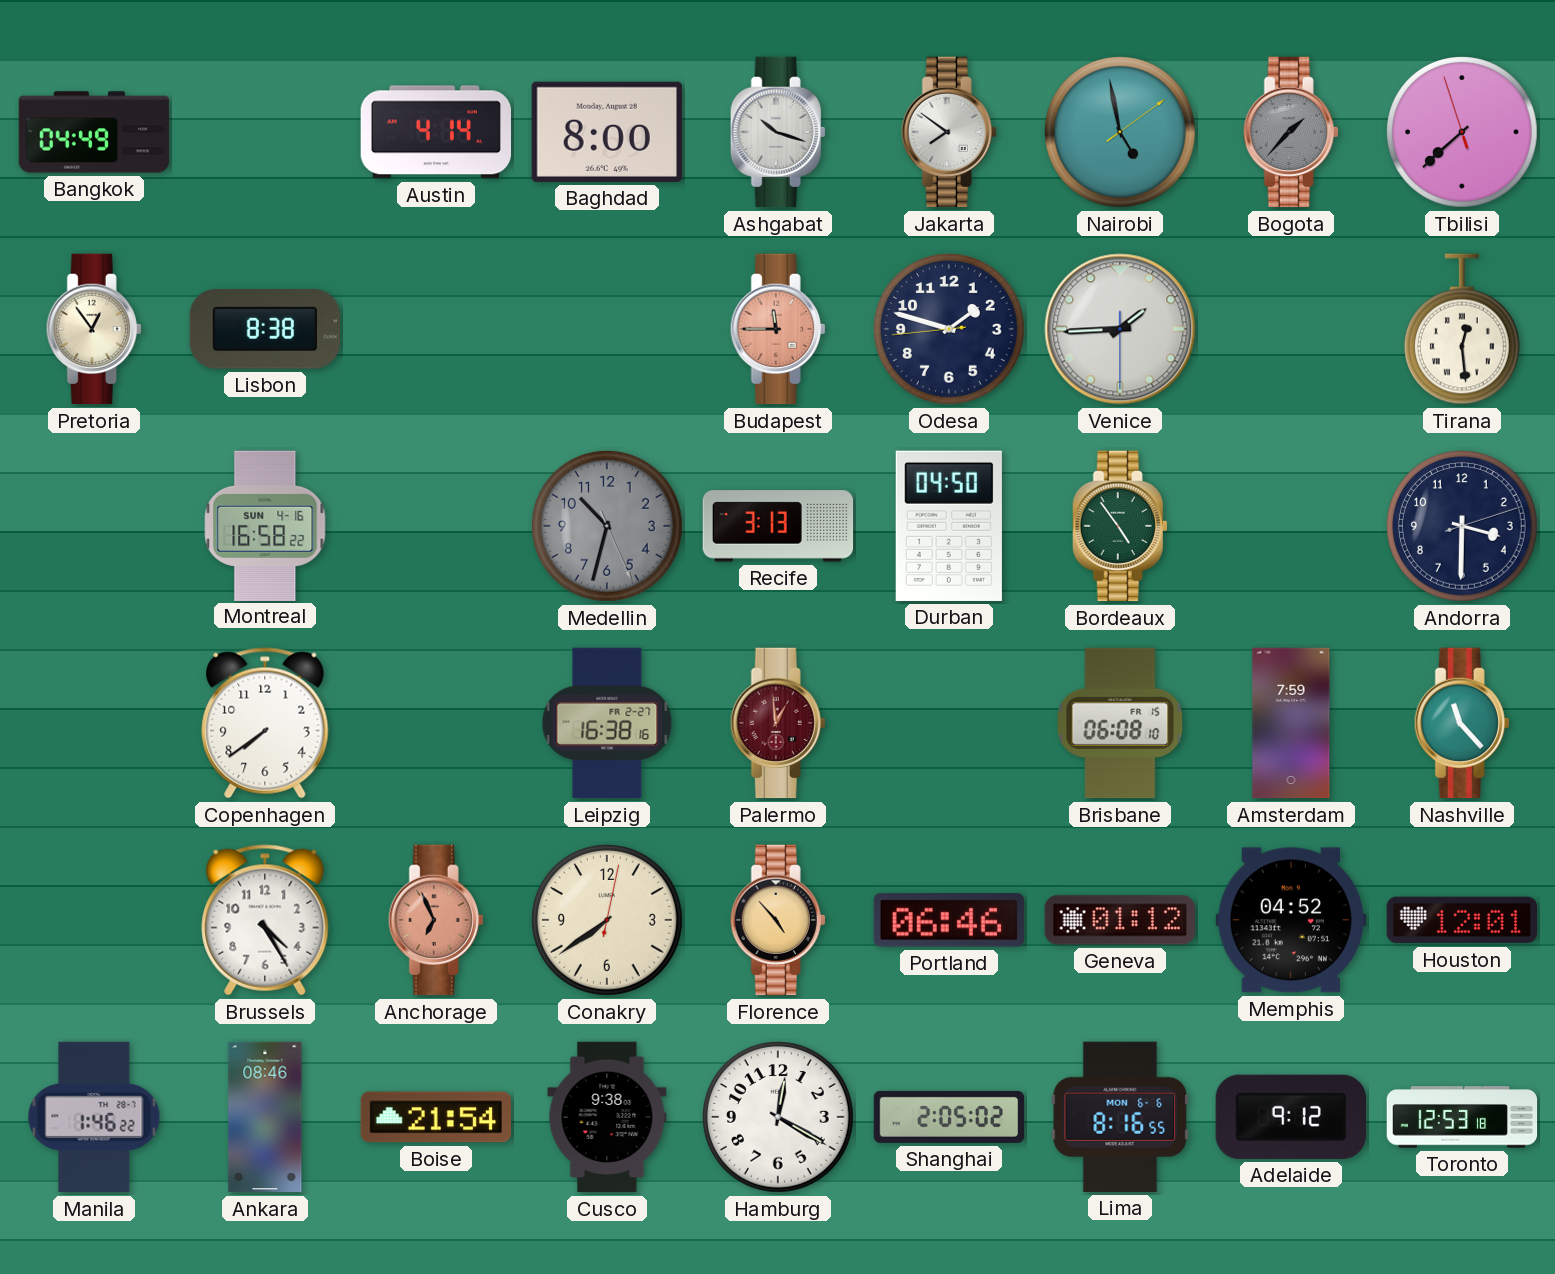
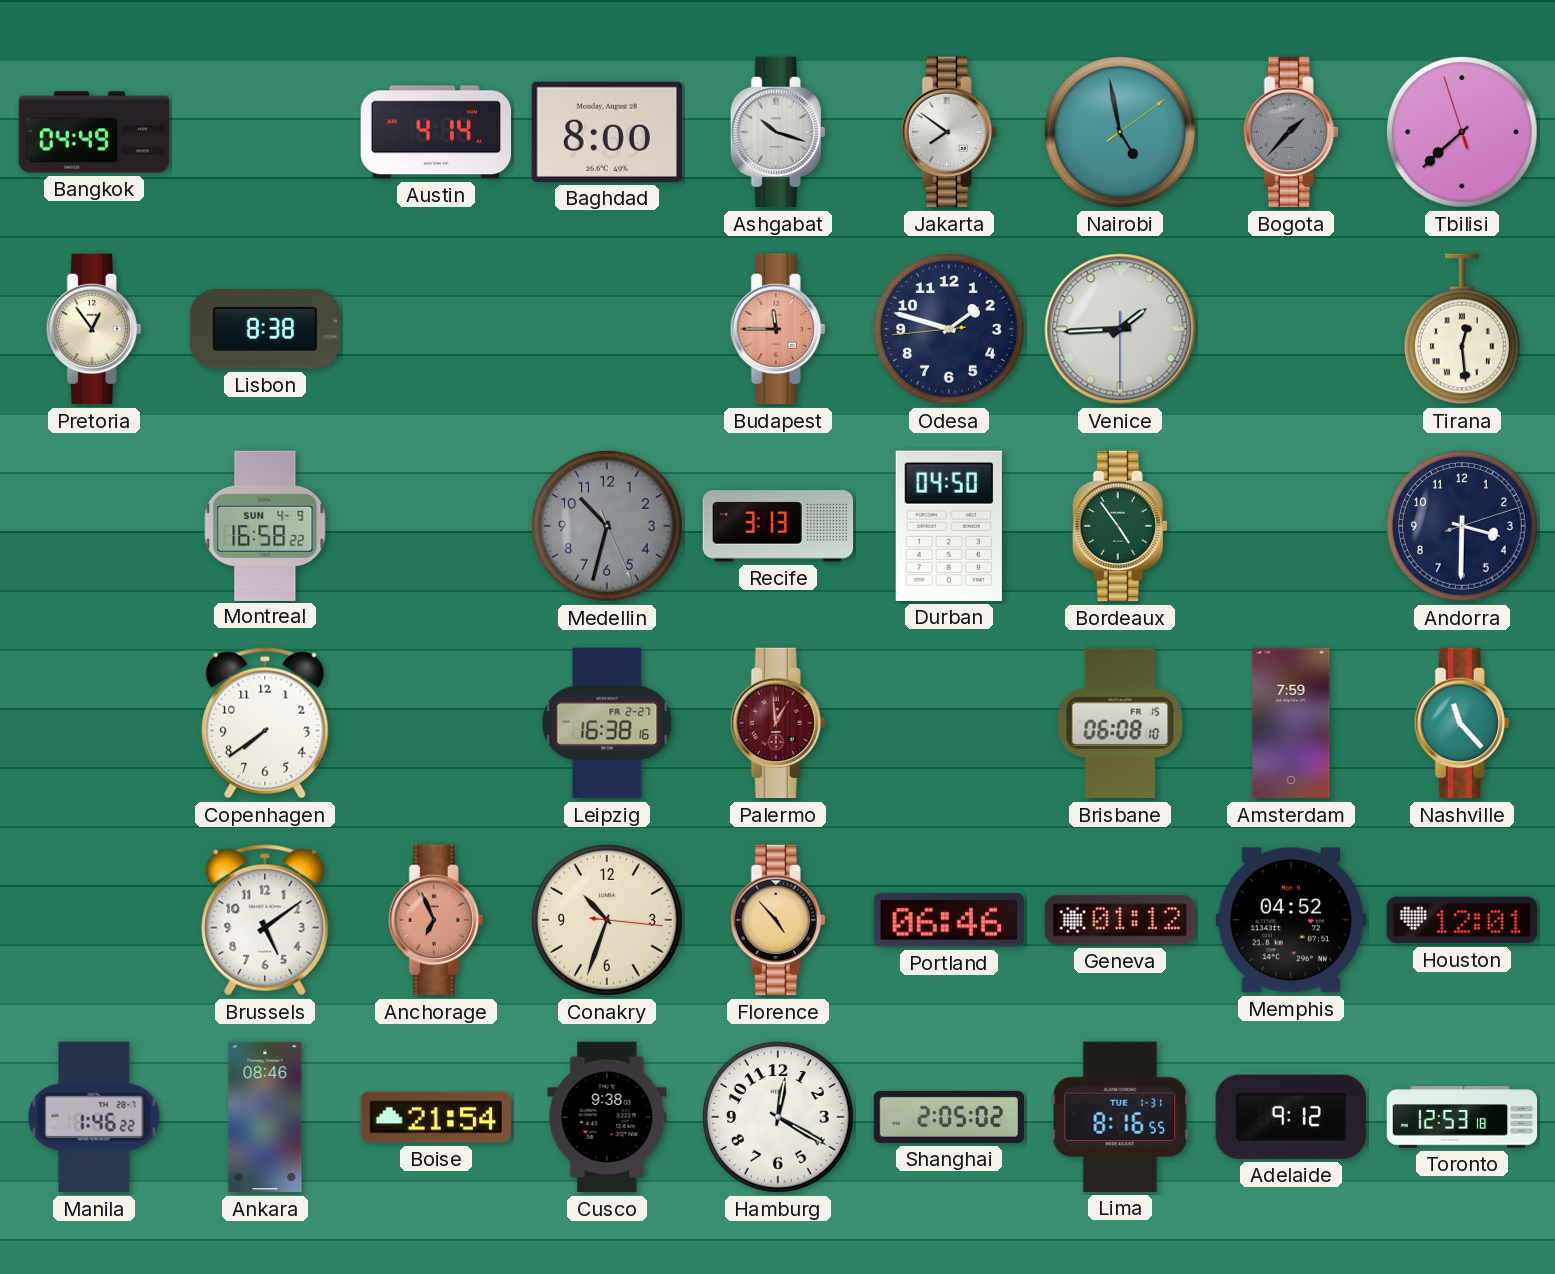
Montreal date: SUN 4-16 -> SUN 4-9 (265, 525)
Brussels: 4:25 -> 5:09 (265, 920)
Conakry: 7:39 -> 10:33 (608, 921)
Lima date: MON 6-6 -> TUE 1-31 (1120, 1117)
